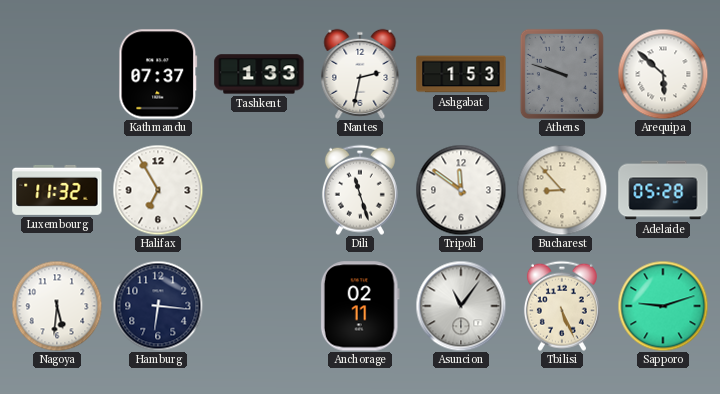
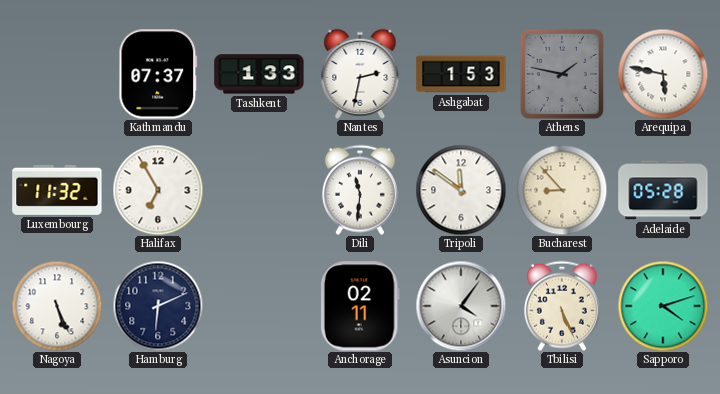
Athens: 9:48 -> 1:47 (562, 74)
Arequipa: 5:52 -> 5:47 (663, 74)
Dili: 11:27 -> 11:31 (360, 190)
Nagoya: 5:31 -> 5:26 (57, 306)
Hamburg: 6:16 -> 6:11 (158, 306)
Asuncion: 11:06 -> 4:06 (461, 306)
Sapporo: 9:12 -> 4:12 (663, 306)
